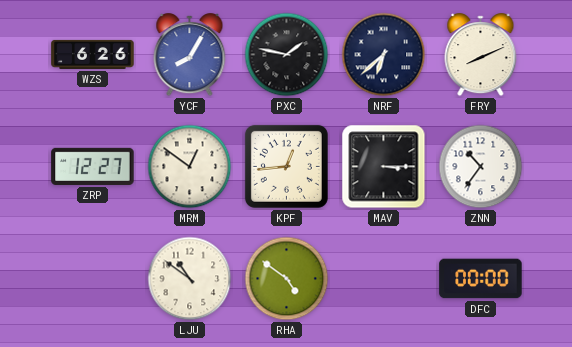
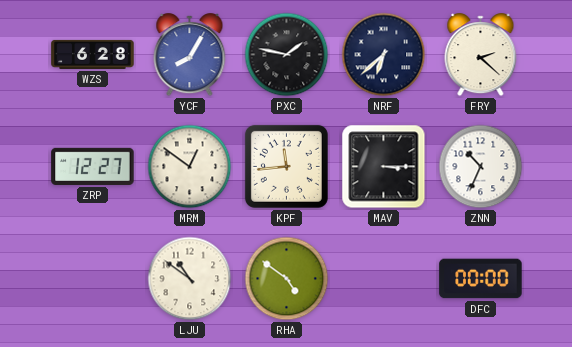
WZS: 6:26 -> 6:28 (93, 54)
FRY: 8:11 -> 2:22 (481, 55)
KPF: 12:44 -> 11:44 (286, 166)
ZNN: 10:36 -> 10:34 (481, 167)
